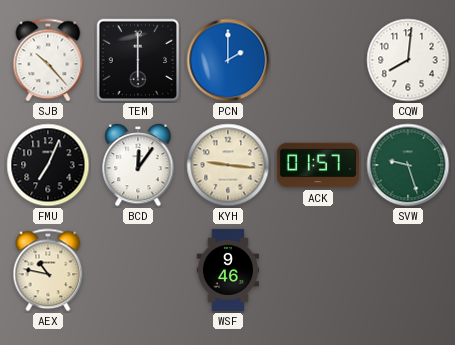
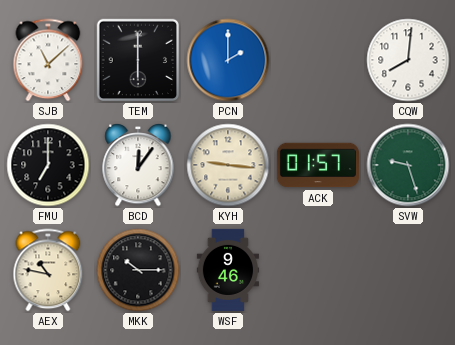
SJB: 10:23 -> 11:08 (48, 60)
FMU: 7:04 -> 7:00 (48, 165)
MKK: none -> 10:15 (138, 270)
